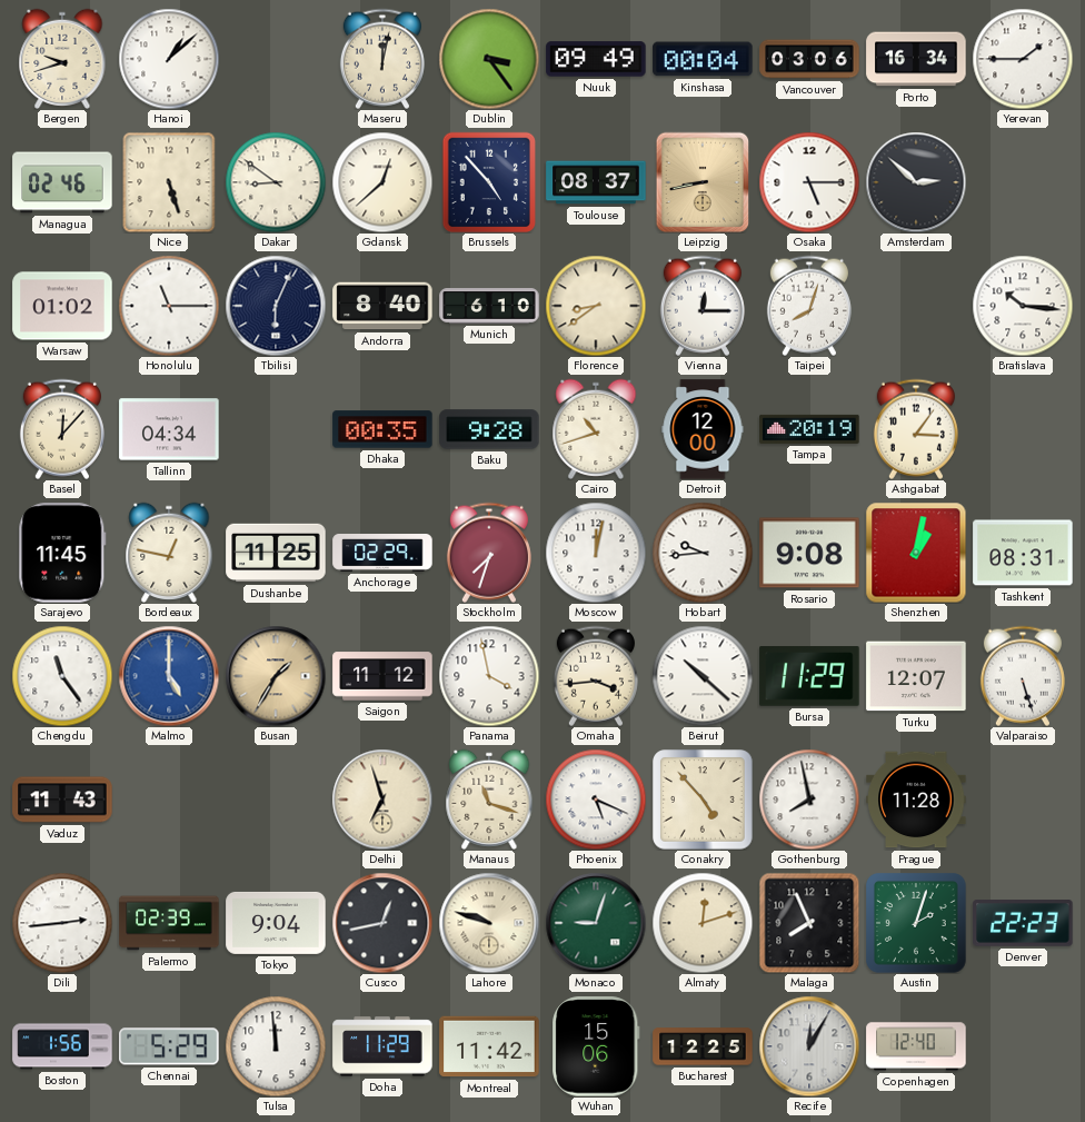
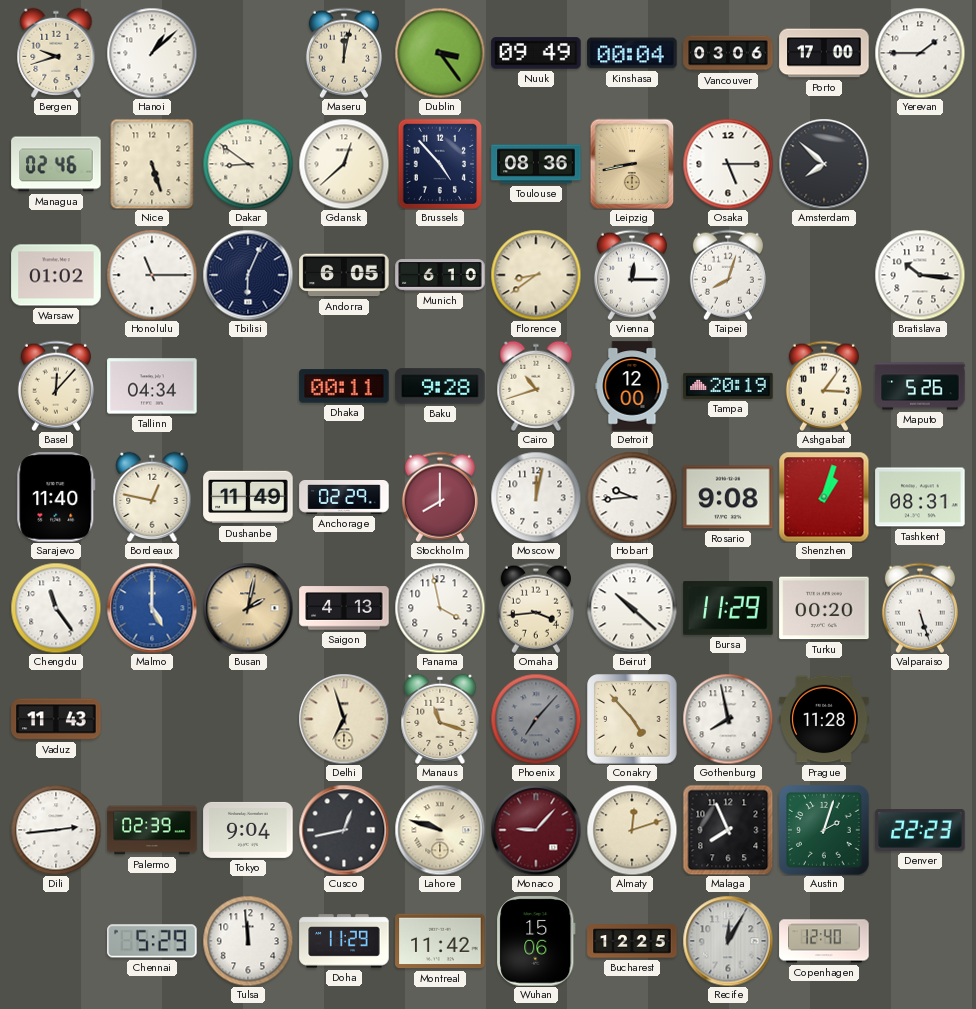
Porto: 16:34 -> 17:00 (824, 53)
Toulouse: 08:37 -> 08:36 (536, 164)
Amsterdam: 2:52 -> 7:52 (824, 164)
Andorra: 8:40 -> 6:05 (344, 275)
Dhaka: 00:35 -> 00:11 (344, 386)
Maputo: none -> 5:26 (920, 386)
Sarajevo: 11:45 -> 11:40 (56, 497)
Dushanbe: 11:25 -> 11:49 (248, 497)
Stockholm: 7:33 -> 8:00 (440, 497)
Shenzhen: 1:02 -> 1:03 (824, 497)
Busan: 1:35 -> 2:02 (248, 608)
Saigon: 11:12 -> 4:13 (344, 608)
Turku: 12:07 -> 00:20 (824, 608)
Phoenix: 5:19 -> 7:07 (536, 719)
Phoenix dial: white -> grey (536, 719)
Monaco: 9:03 -> 9:07 (536, 830)
Monaco dial: green -> burgundy (536, 830)
Boston: 1:56 -> none (62, 1046)
